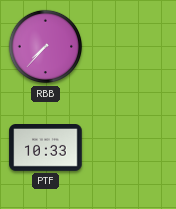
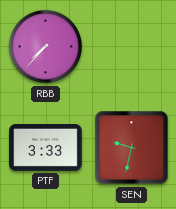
PTF: 10:33 -> 3:33 (46, 148)
SEN: none -> 9:32 (132, 148)
